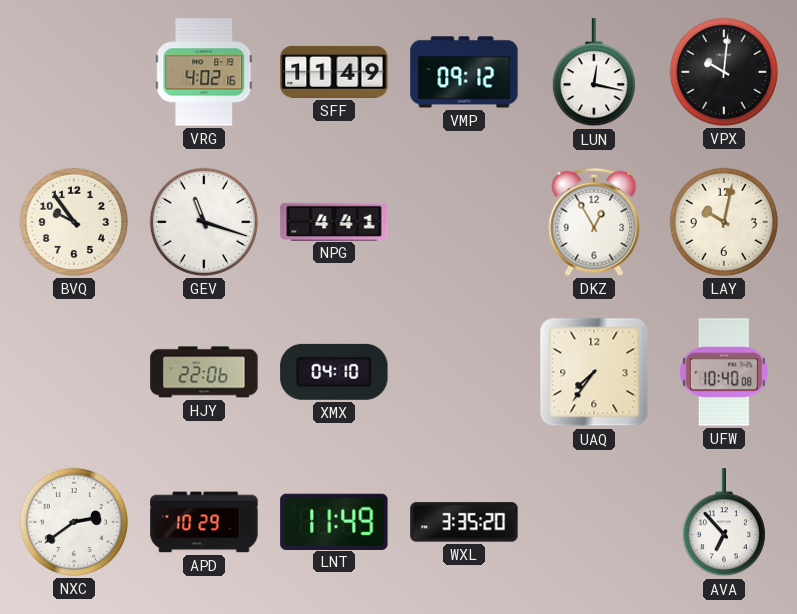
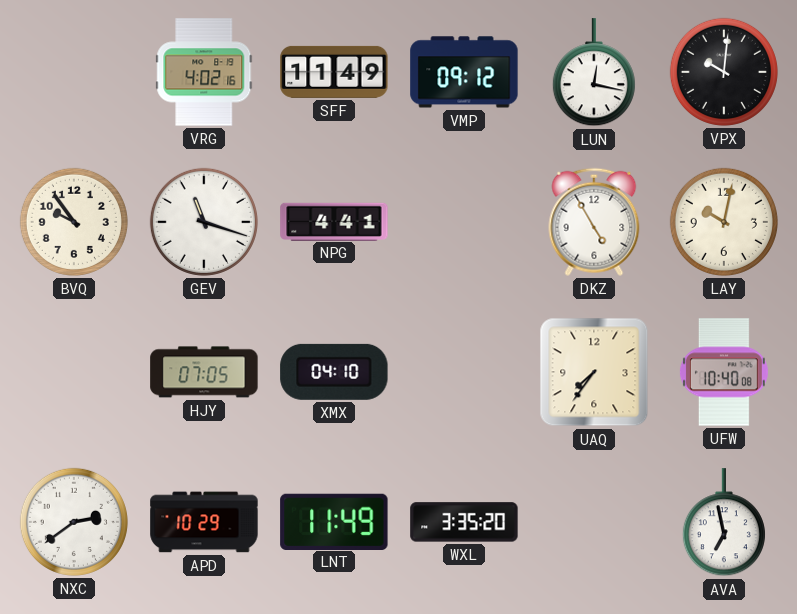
DKZ: 12:55 -> 4:55 (594, 222)
HJY: 22:06 -> 07:05 (204, 372)
AVA: 6:53 -> 6:58 (724, 523)
